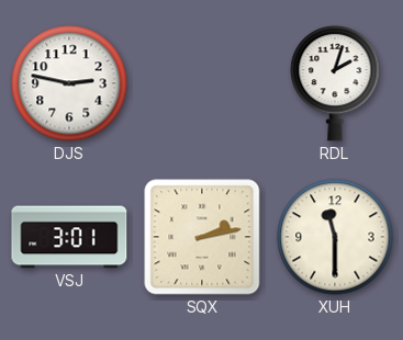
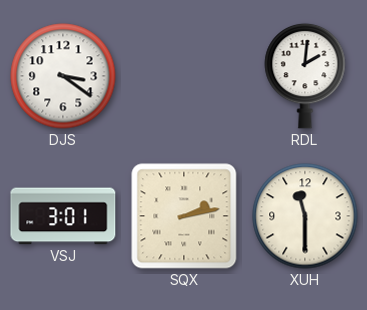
DJS: 2:47 -> 3:21 (63, 76)
RDL: 2:03 -> 2:01 (305, 76)
